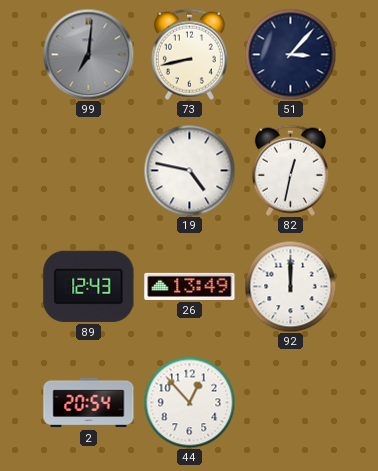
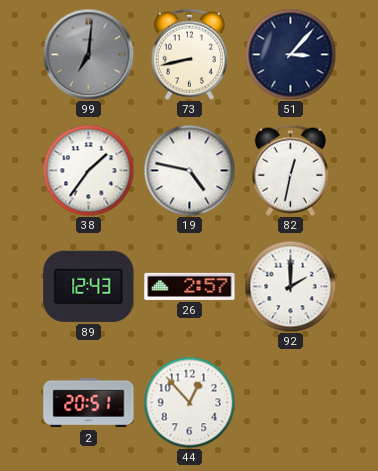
38: none -> 1:36 (88, 170)
26: 13:49 -> 2:57 (190, 286)
92: 12:00 -> 2:00 (290, 286)
2: 20:54 -> 20:51 (89, 403)
